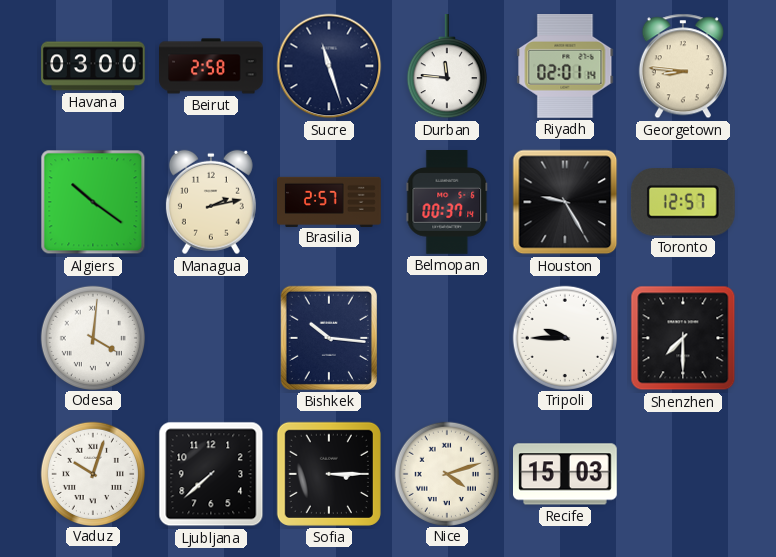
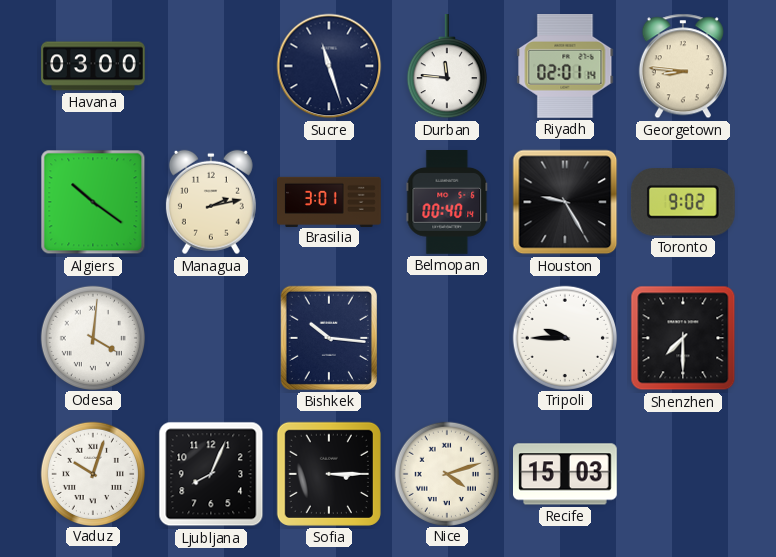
Beirut: 2:58 -> none (211, 66)
Brasilia: 2:57 -> 3:01 (329, 201)
Belmopan: 00:37 -> 00:40 (447, 202)
Toronto: 12:57 -> 9:02 (683, 202)
Ljubljana: 7:38 -> 8:04 (211, 474)
